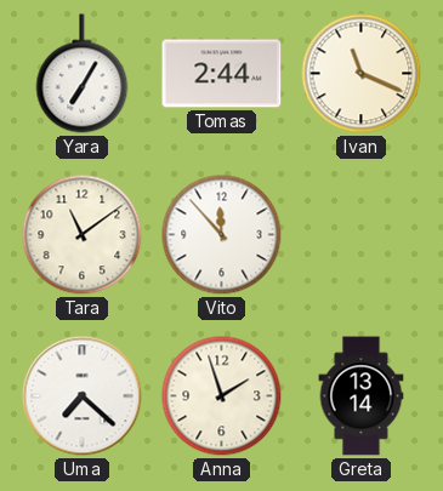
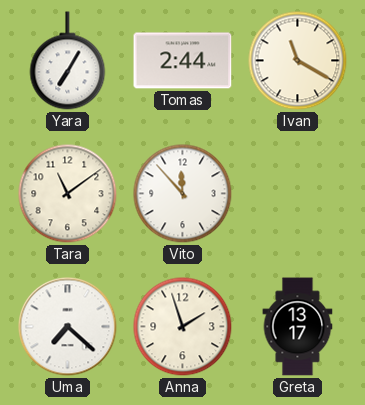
Ivan: 11:19 -> 11:20 (298, 61)
Greta: 13:14 -> 13:17 (298, 327)
